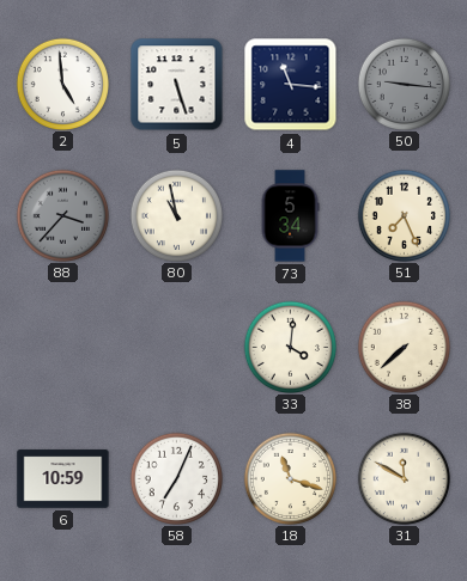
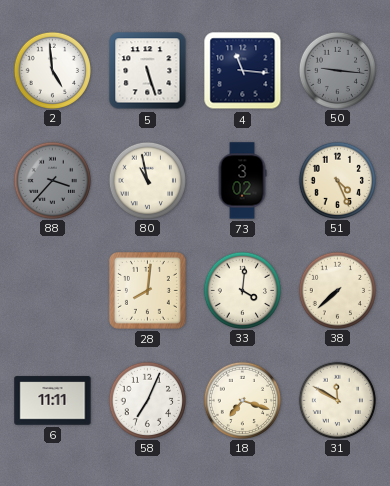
73: 5:34 -> 3:02 (242, 181)
51: 7:26 -> 4:26 (337, 180)
28: none -> 8:01 (147, 290)
6: 10:59 -> 11:11 (53, 401)
18: 11:18 -> 7:18 (242, 400)
